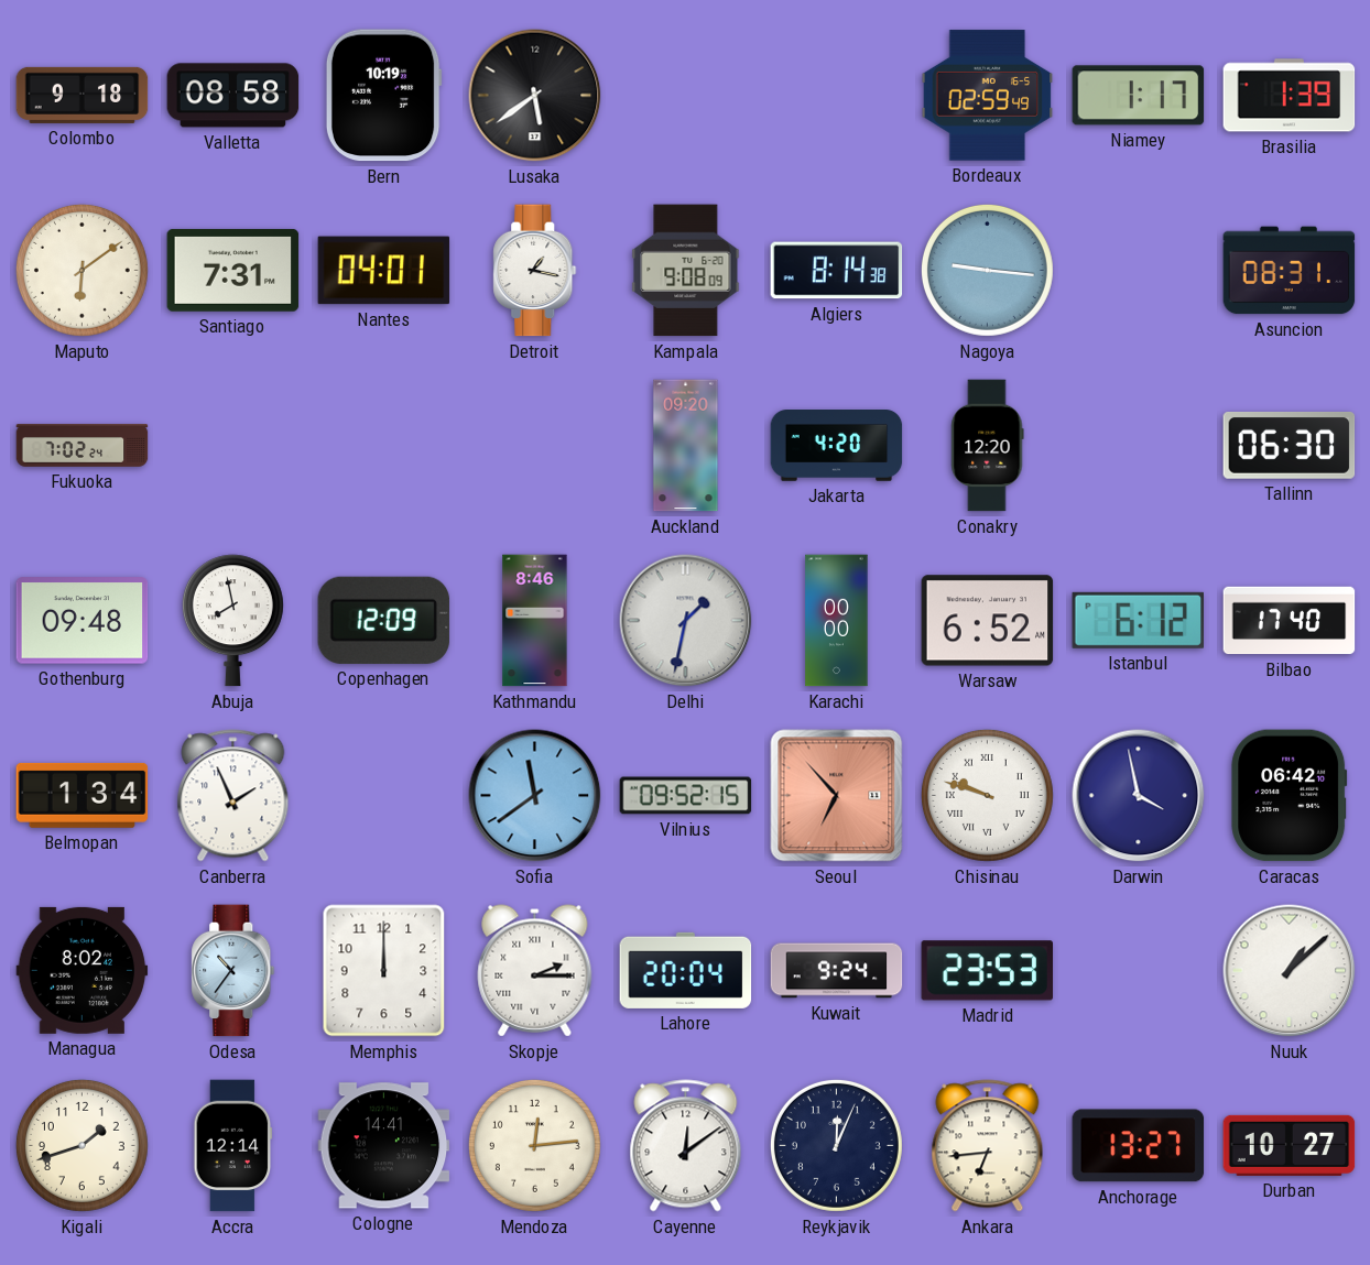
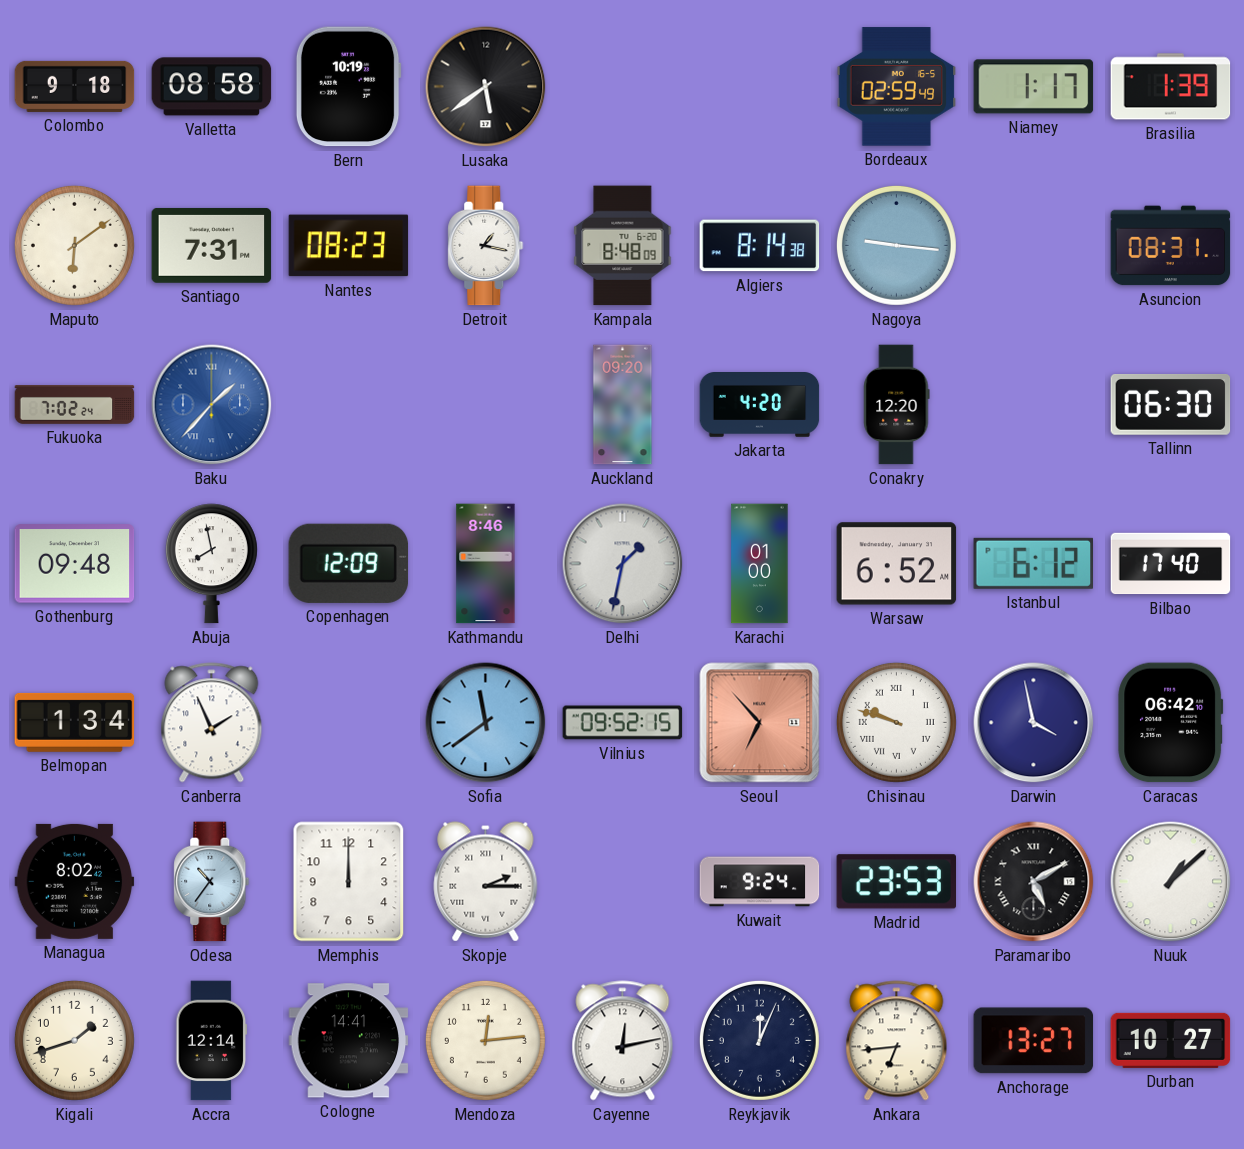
Nantes: 04:01 -> 08:23 (349, 246)
Kampala: 9:08 -> 8:48 (623, 246)
Baku: none -> 1:37 (212, 405)
Karachi: 00:00 -> 01:00 (760, 564)
Lahore: 20:04 -> none (686, 970)
Paramaribo: none -> 5:10 (1034, 882)
Cayenne: 12:09 -> 12:13 (623, 1041)
